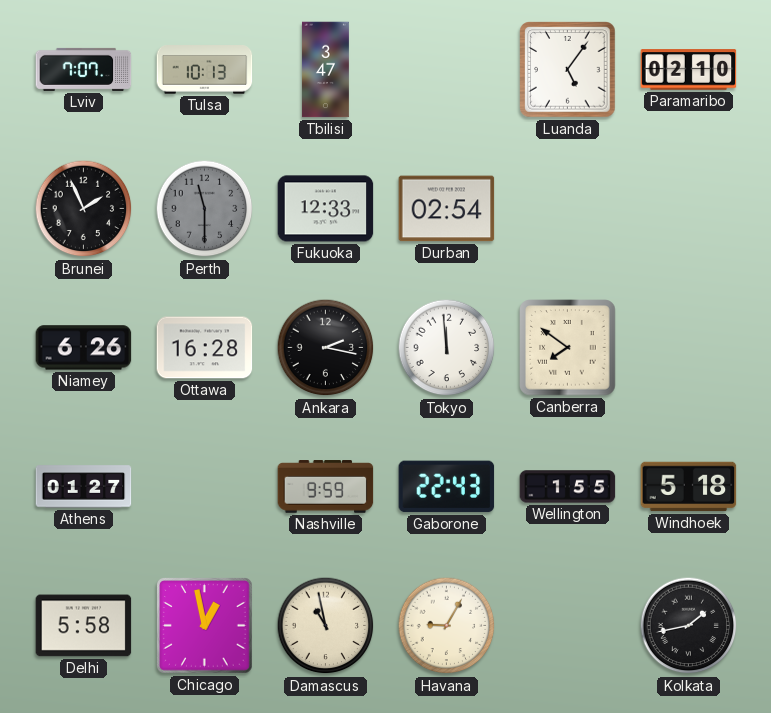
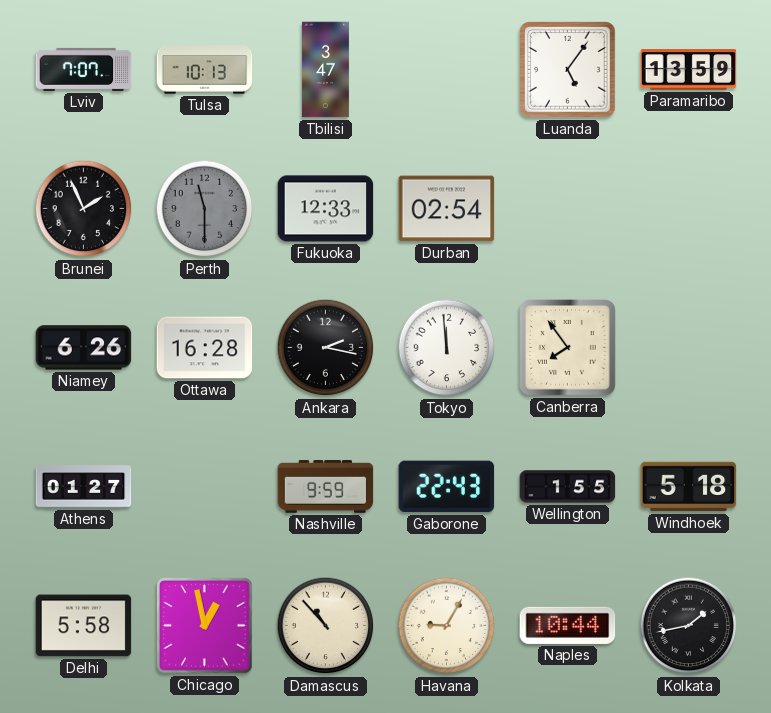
Paramaribo: 02:10 -> 13:59 (689, 70)
Canberra: 7:51 -> 7:54 (568, 348)
Damascus: 10:58 -> 10:53 (326, 626)
Naples: none -> 10:44 (568, 625)
